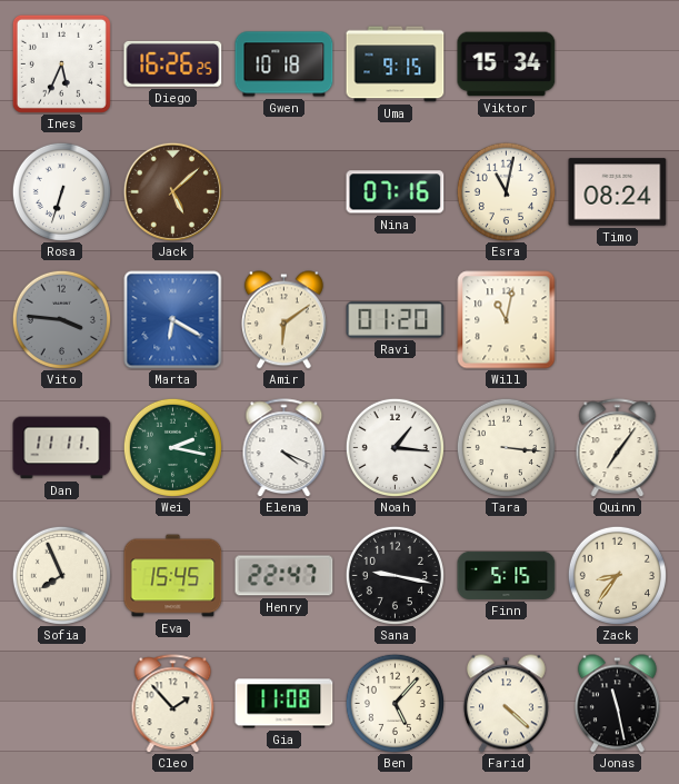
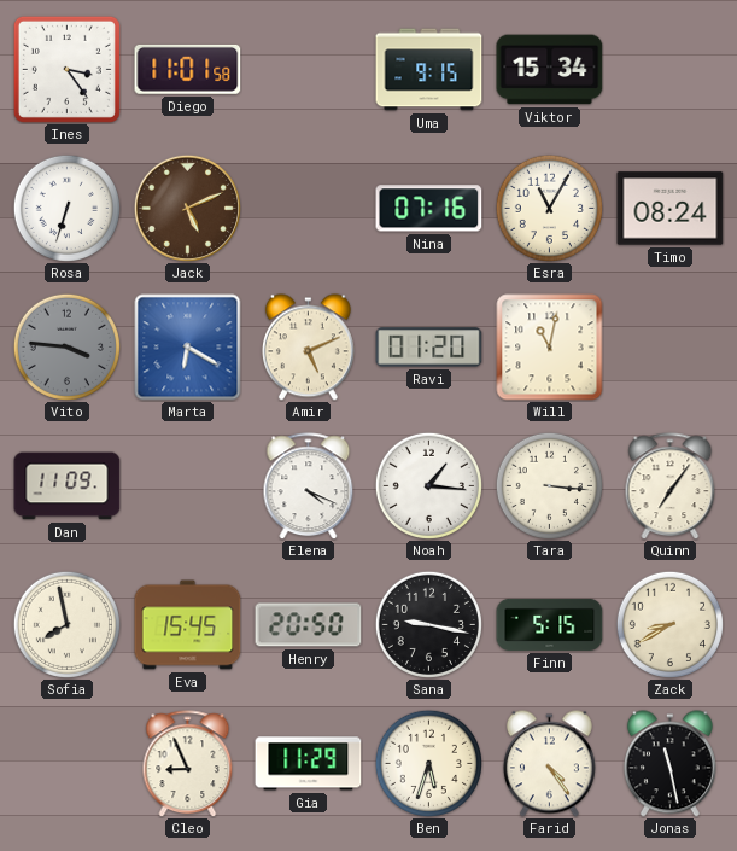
Ines: 5:34 -> 3:24 (66, 69)
Diego: 16:26 -> 11:01 (188, 69)
Gwen: 10:18 -> none (284, 64)
Jack: 5:08 -> 5:11 (187, 208)
Esra: 11:02 -> 11:05 (549, 208)
Amir: 6:09 -> 5:11 (308, 348)
Dan: 11:11 -> 11:09 (68, 486)
Wei: 2:17 -> none (172, 447)
Sofia: 7:56 -> 7:58 (66, 624)
Henry: 22:47 -> 20:50 (309, 625)
Zack: 8:36 -> 8:40 (669, 624)
Cleo: 1:53 -> 8:56 (188, 764)
Gia: 11:08 -> 11:29 (309, 764)
Ben: 5:07 -> 5:33 (428, 763)
Farid: 4:22 -> 4:24 (549, 764)
